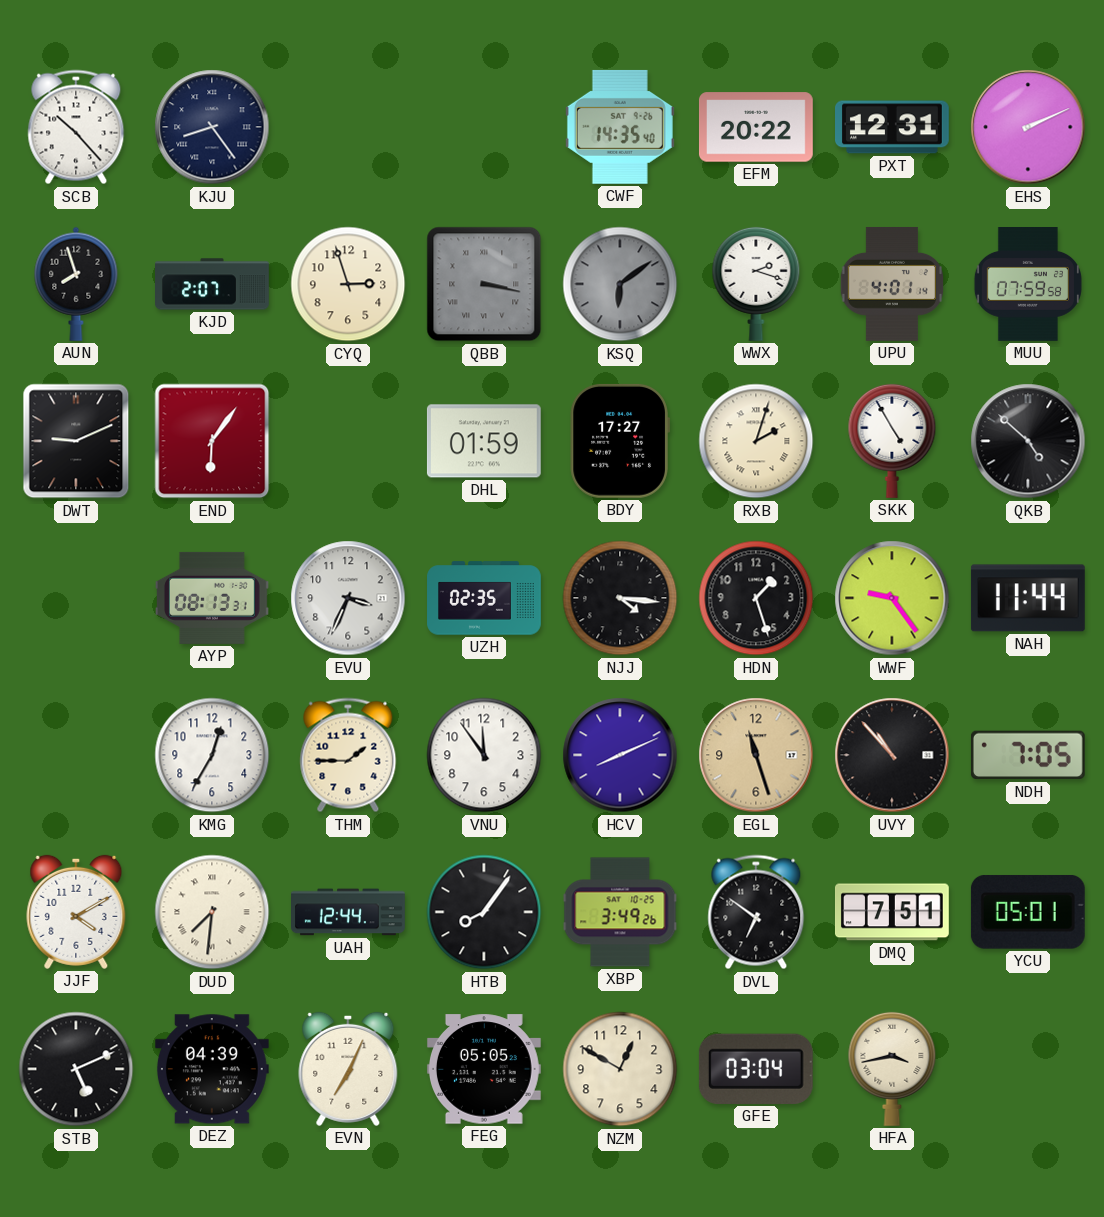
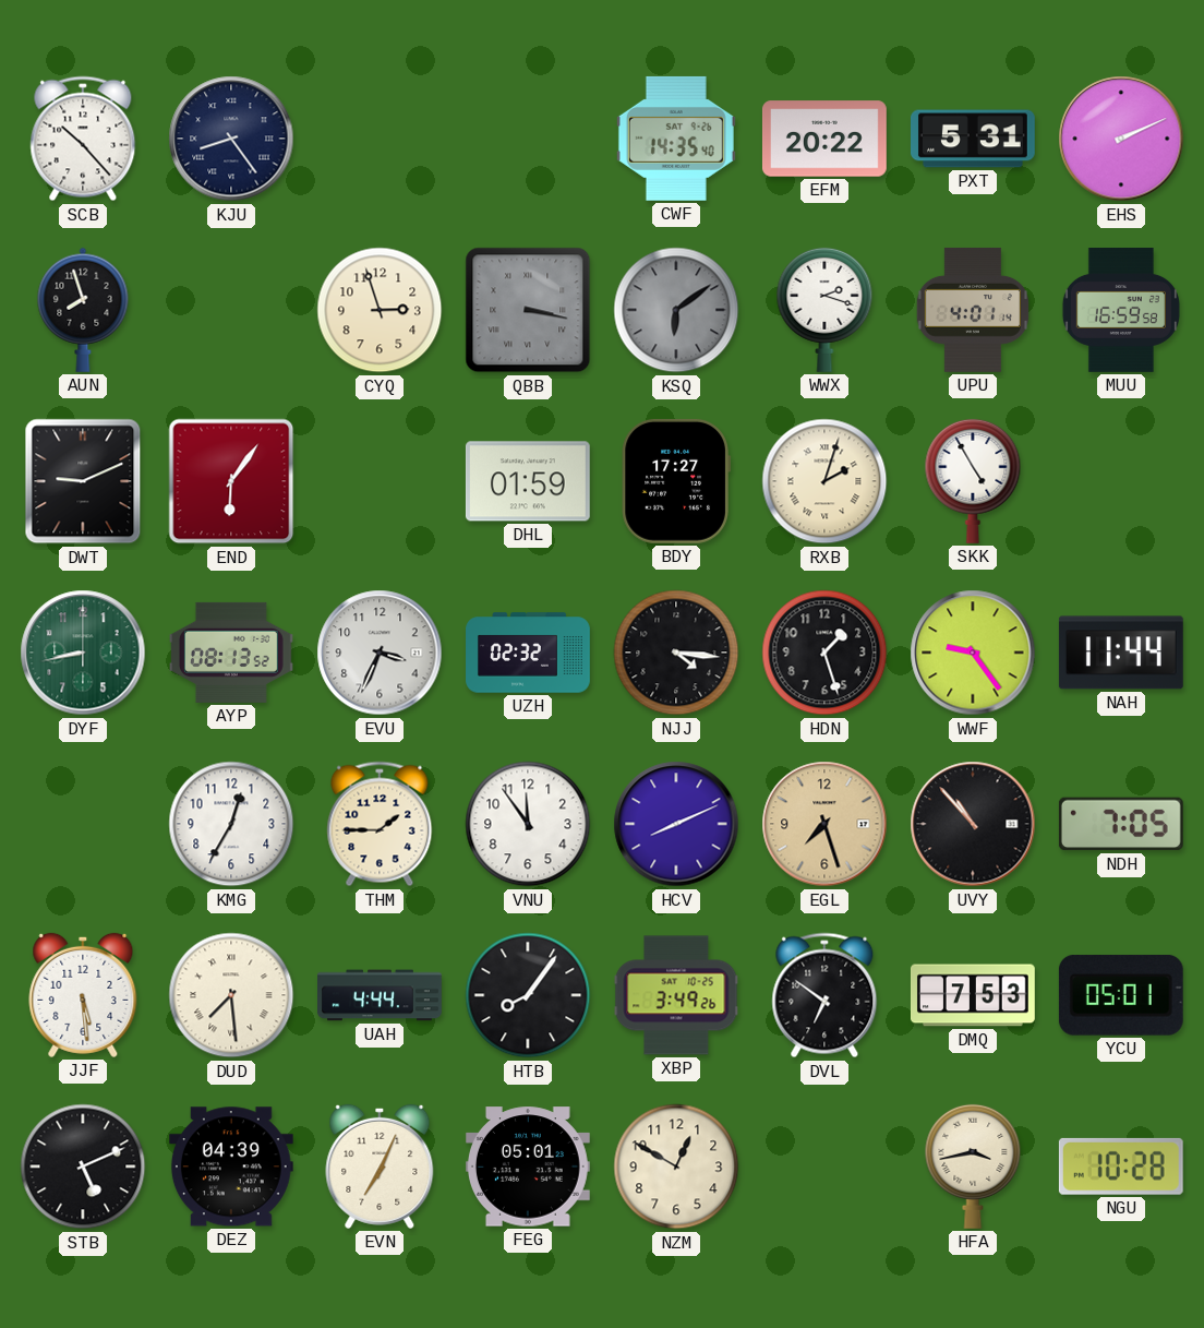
PXT: 12:31 -> 5:31 (974, 139)
KJD: 2:07 -> none (213, 284)
MUU: 07:59 -> 16:59 (1121, 311)
QKB: 4:52 -> none (1028, 441)
DYF: none -> 8:43 (83, 653)
AYP: 08:13:31 -> 08:13:52 (232, 653)
UZH: 02:35 -> 02:32 (528, 653)
EGL: 11:27 -> 7:27 (824, 824)
JJF: 4:10 -> 5:29 (83, 995)
DUD: 7:31 -> 7:29 (231, 995)
UAH: 12:44 -> 4:44 (381, 995)
DMQ: 7:51 -> 7:53 (973, 995)
FEG: 05:05 -> 05:01 (528, 1167)
GFE: 03:04 -> none (756, 1069)
NGU: none -> 10:28 (1121, 1167)
